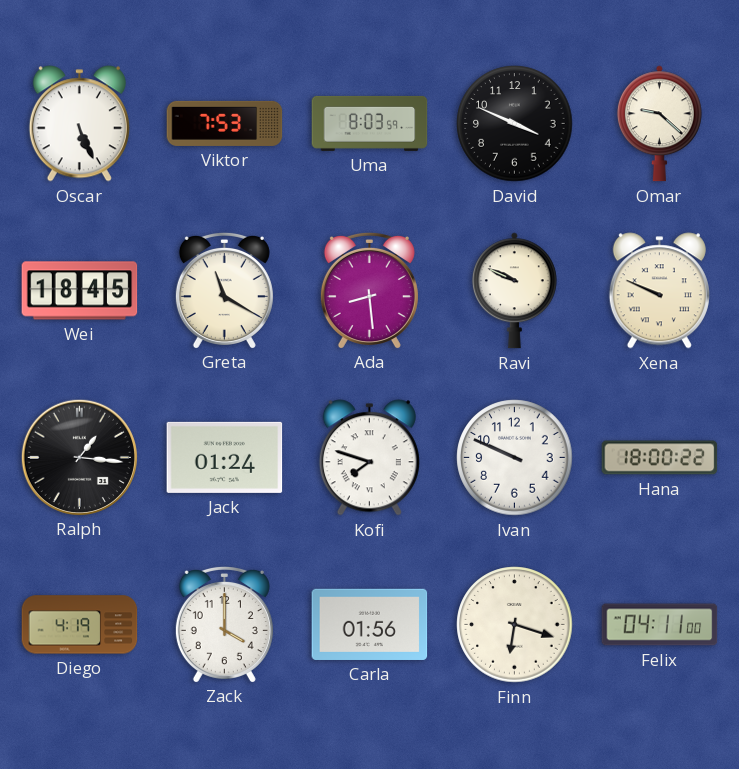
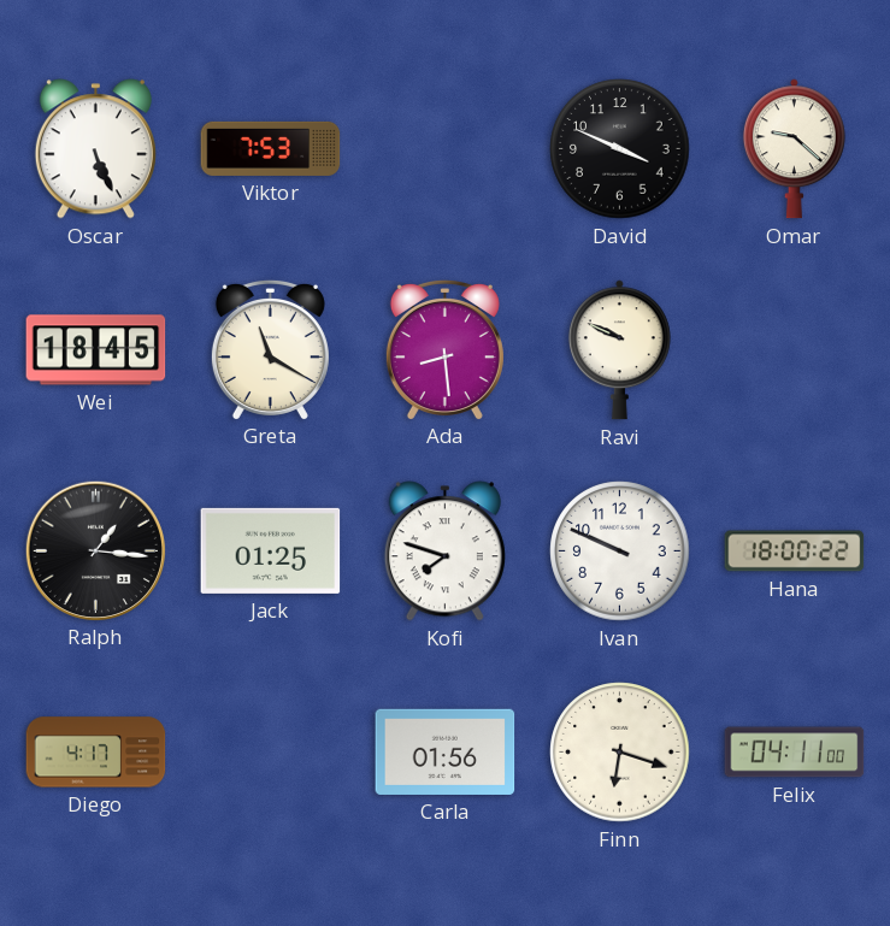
Uma: 8:03 -> none (370, 123)
Xena: 9:49 -> none (659, 291)
Jack: 01:24 -> 01:25 (271, 550)
Diego: 4:19 -> 4:17 (96, 753)
Zack: 4:00 -> none (224, 624)
